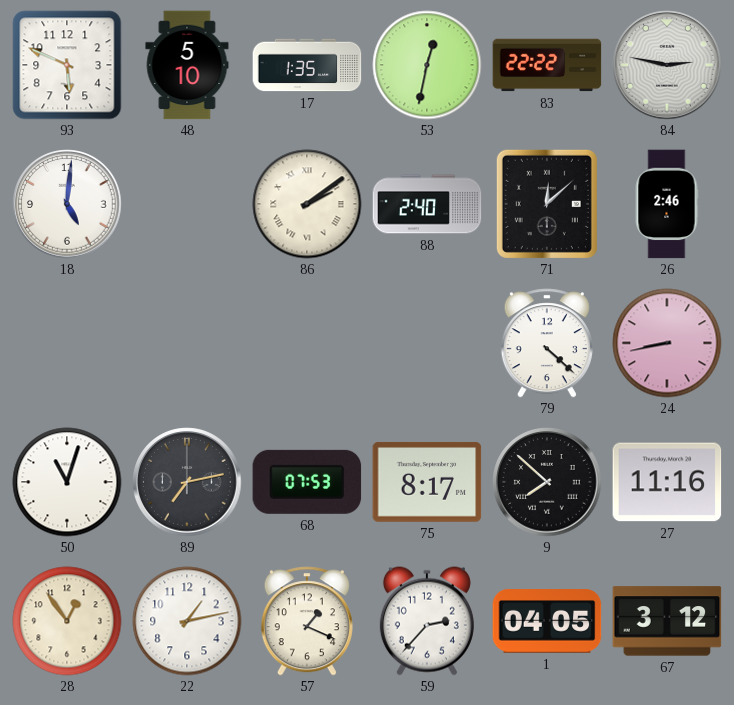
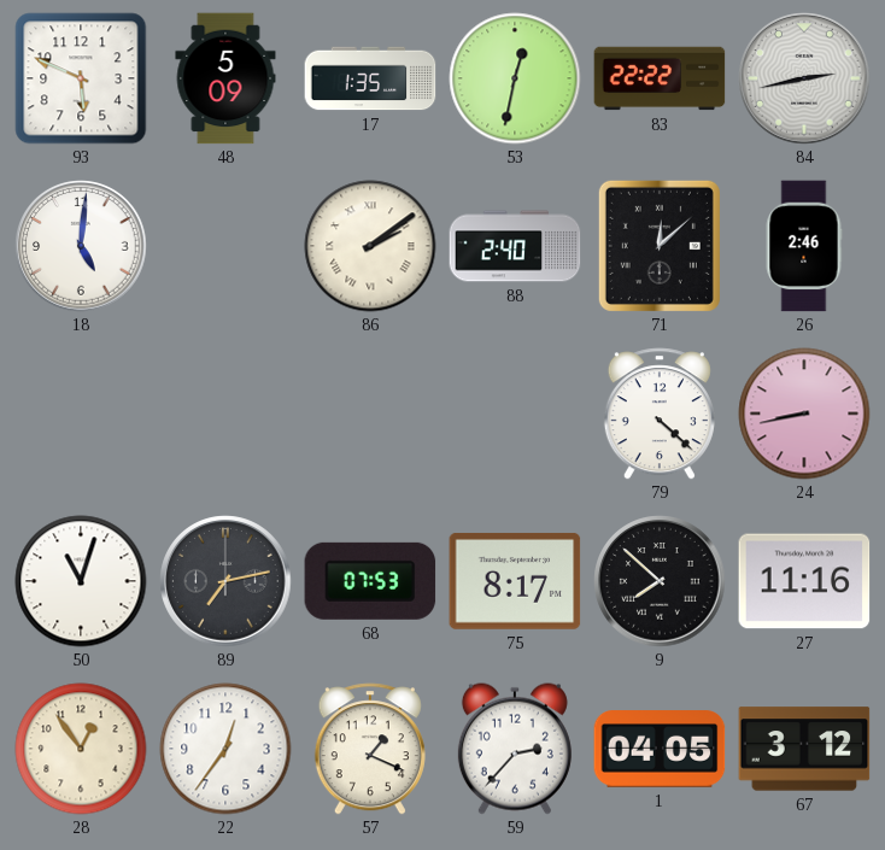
48: 5:10 -> 5:09 (225, 78)
84: 2:47 -> 2:43 (804, 78)
22: 1:13 -> 12:36 (225, 749)
